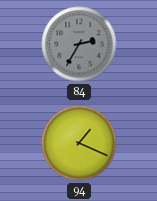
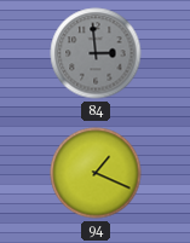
84: 2:35 -> 2:59 (96, 53)
